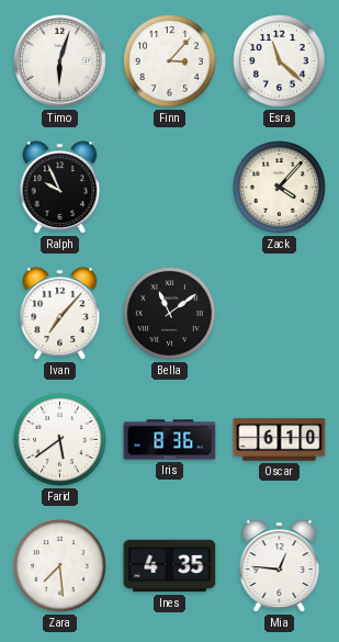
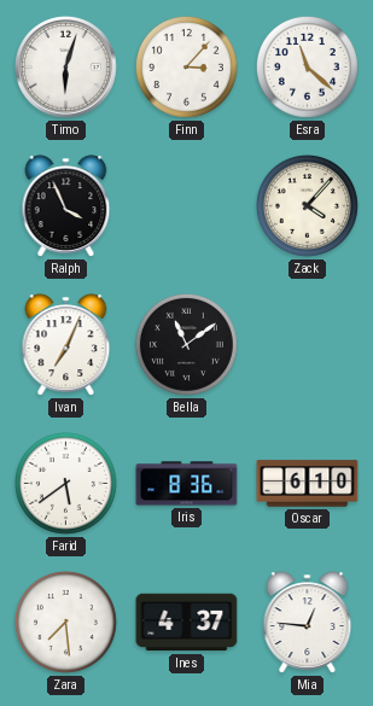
Ralph: 9:56 -> 3:56 (66, 206)
Ivan: 7:07 -> 7:04 (66, 345)
Ines: 4:35 -> 4:37 (187, 623)
